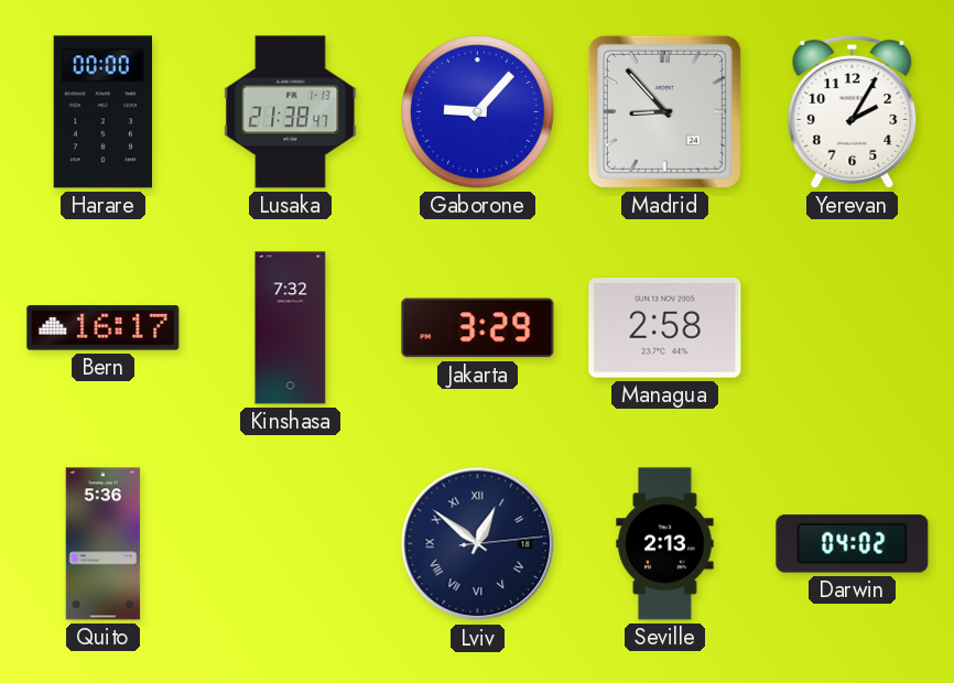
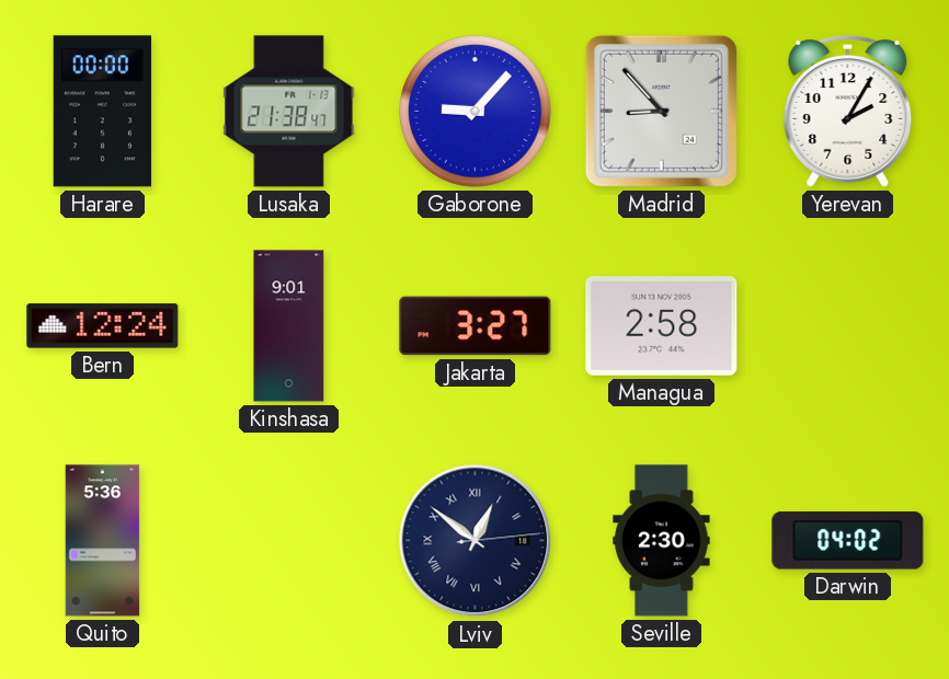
Bern: 16:17 -> 12:24 (103, 326)
Kinshasa: 7:32 -> 9:01 (289, 326)
Jakarta: 3:29 -> 3:27 (476, 326)
Seville: 2:13 -> 2:30 (662, 541)
